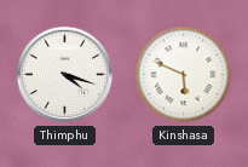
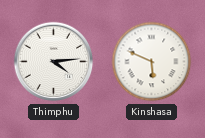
Thimphu: 4:18 -> 4:14 (54, 62)
